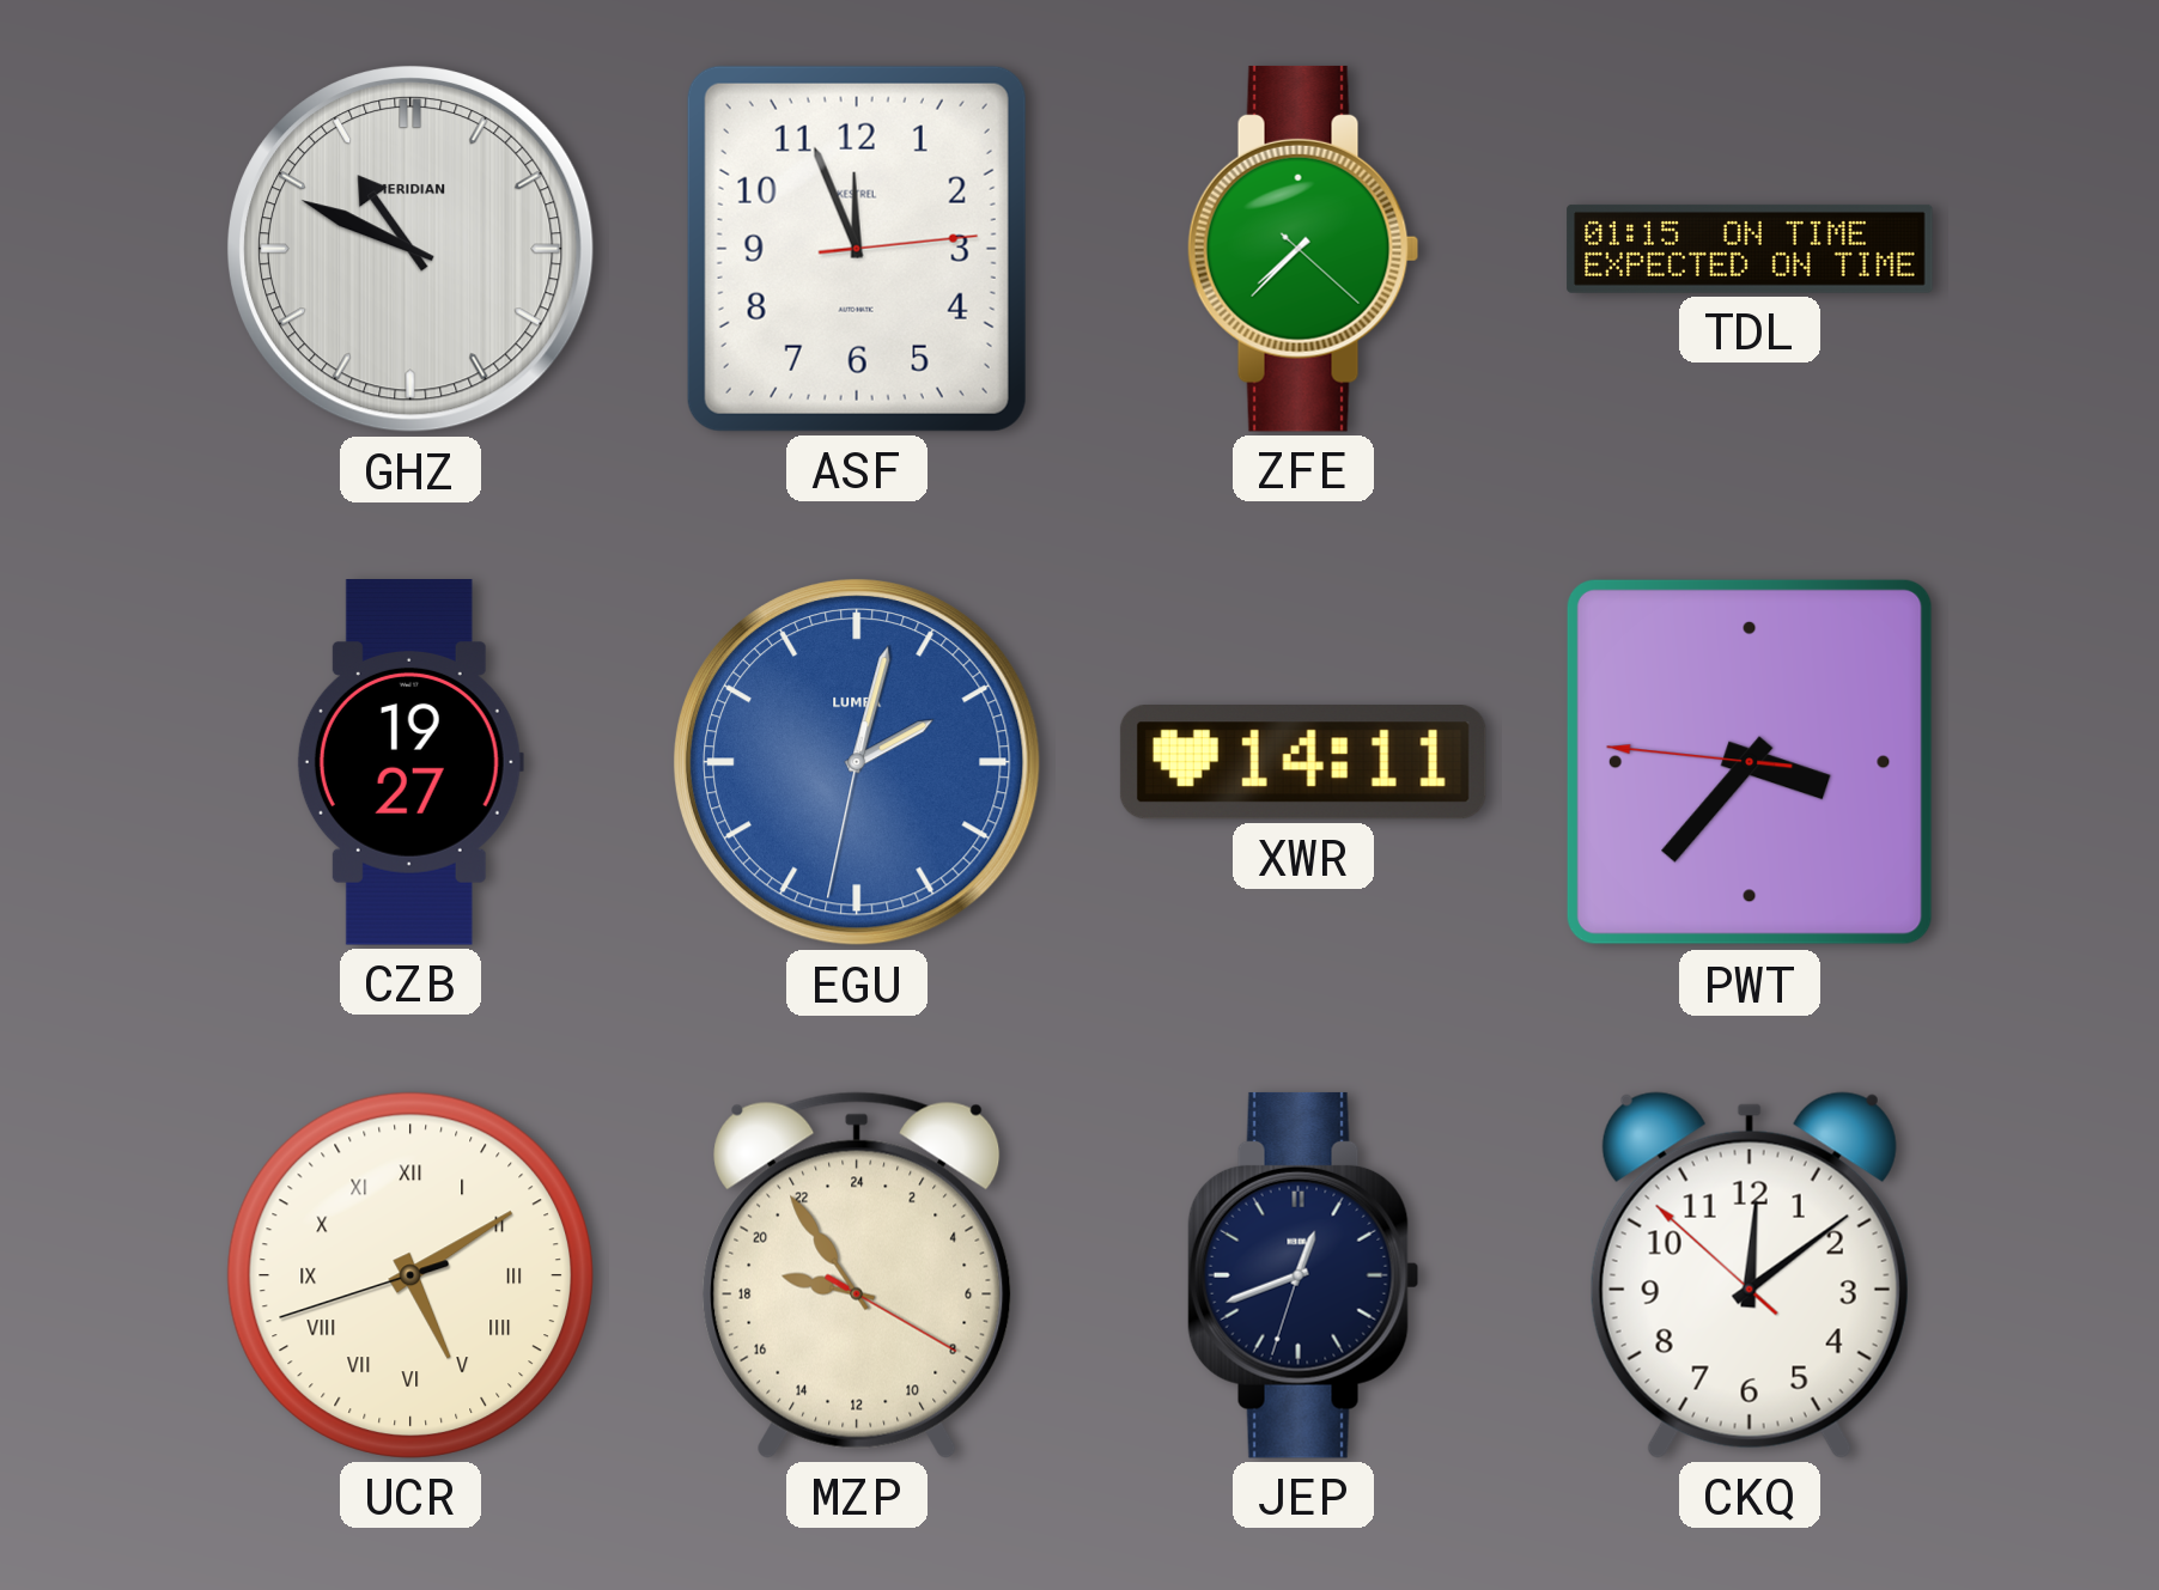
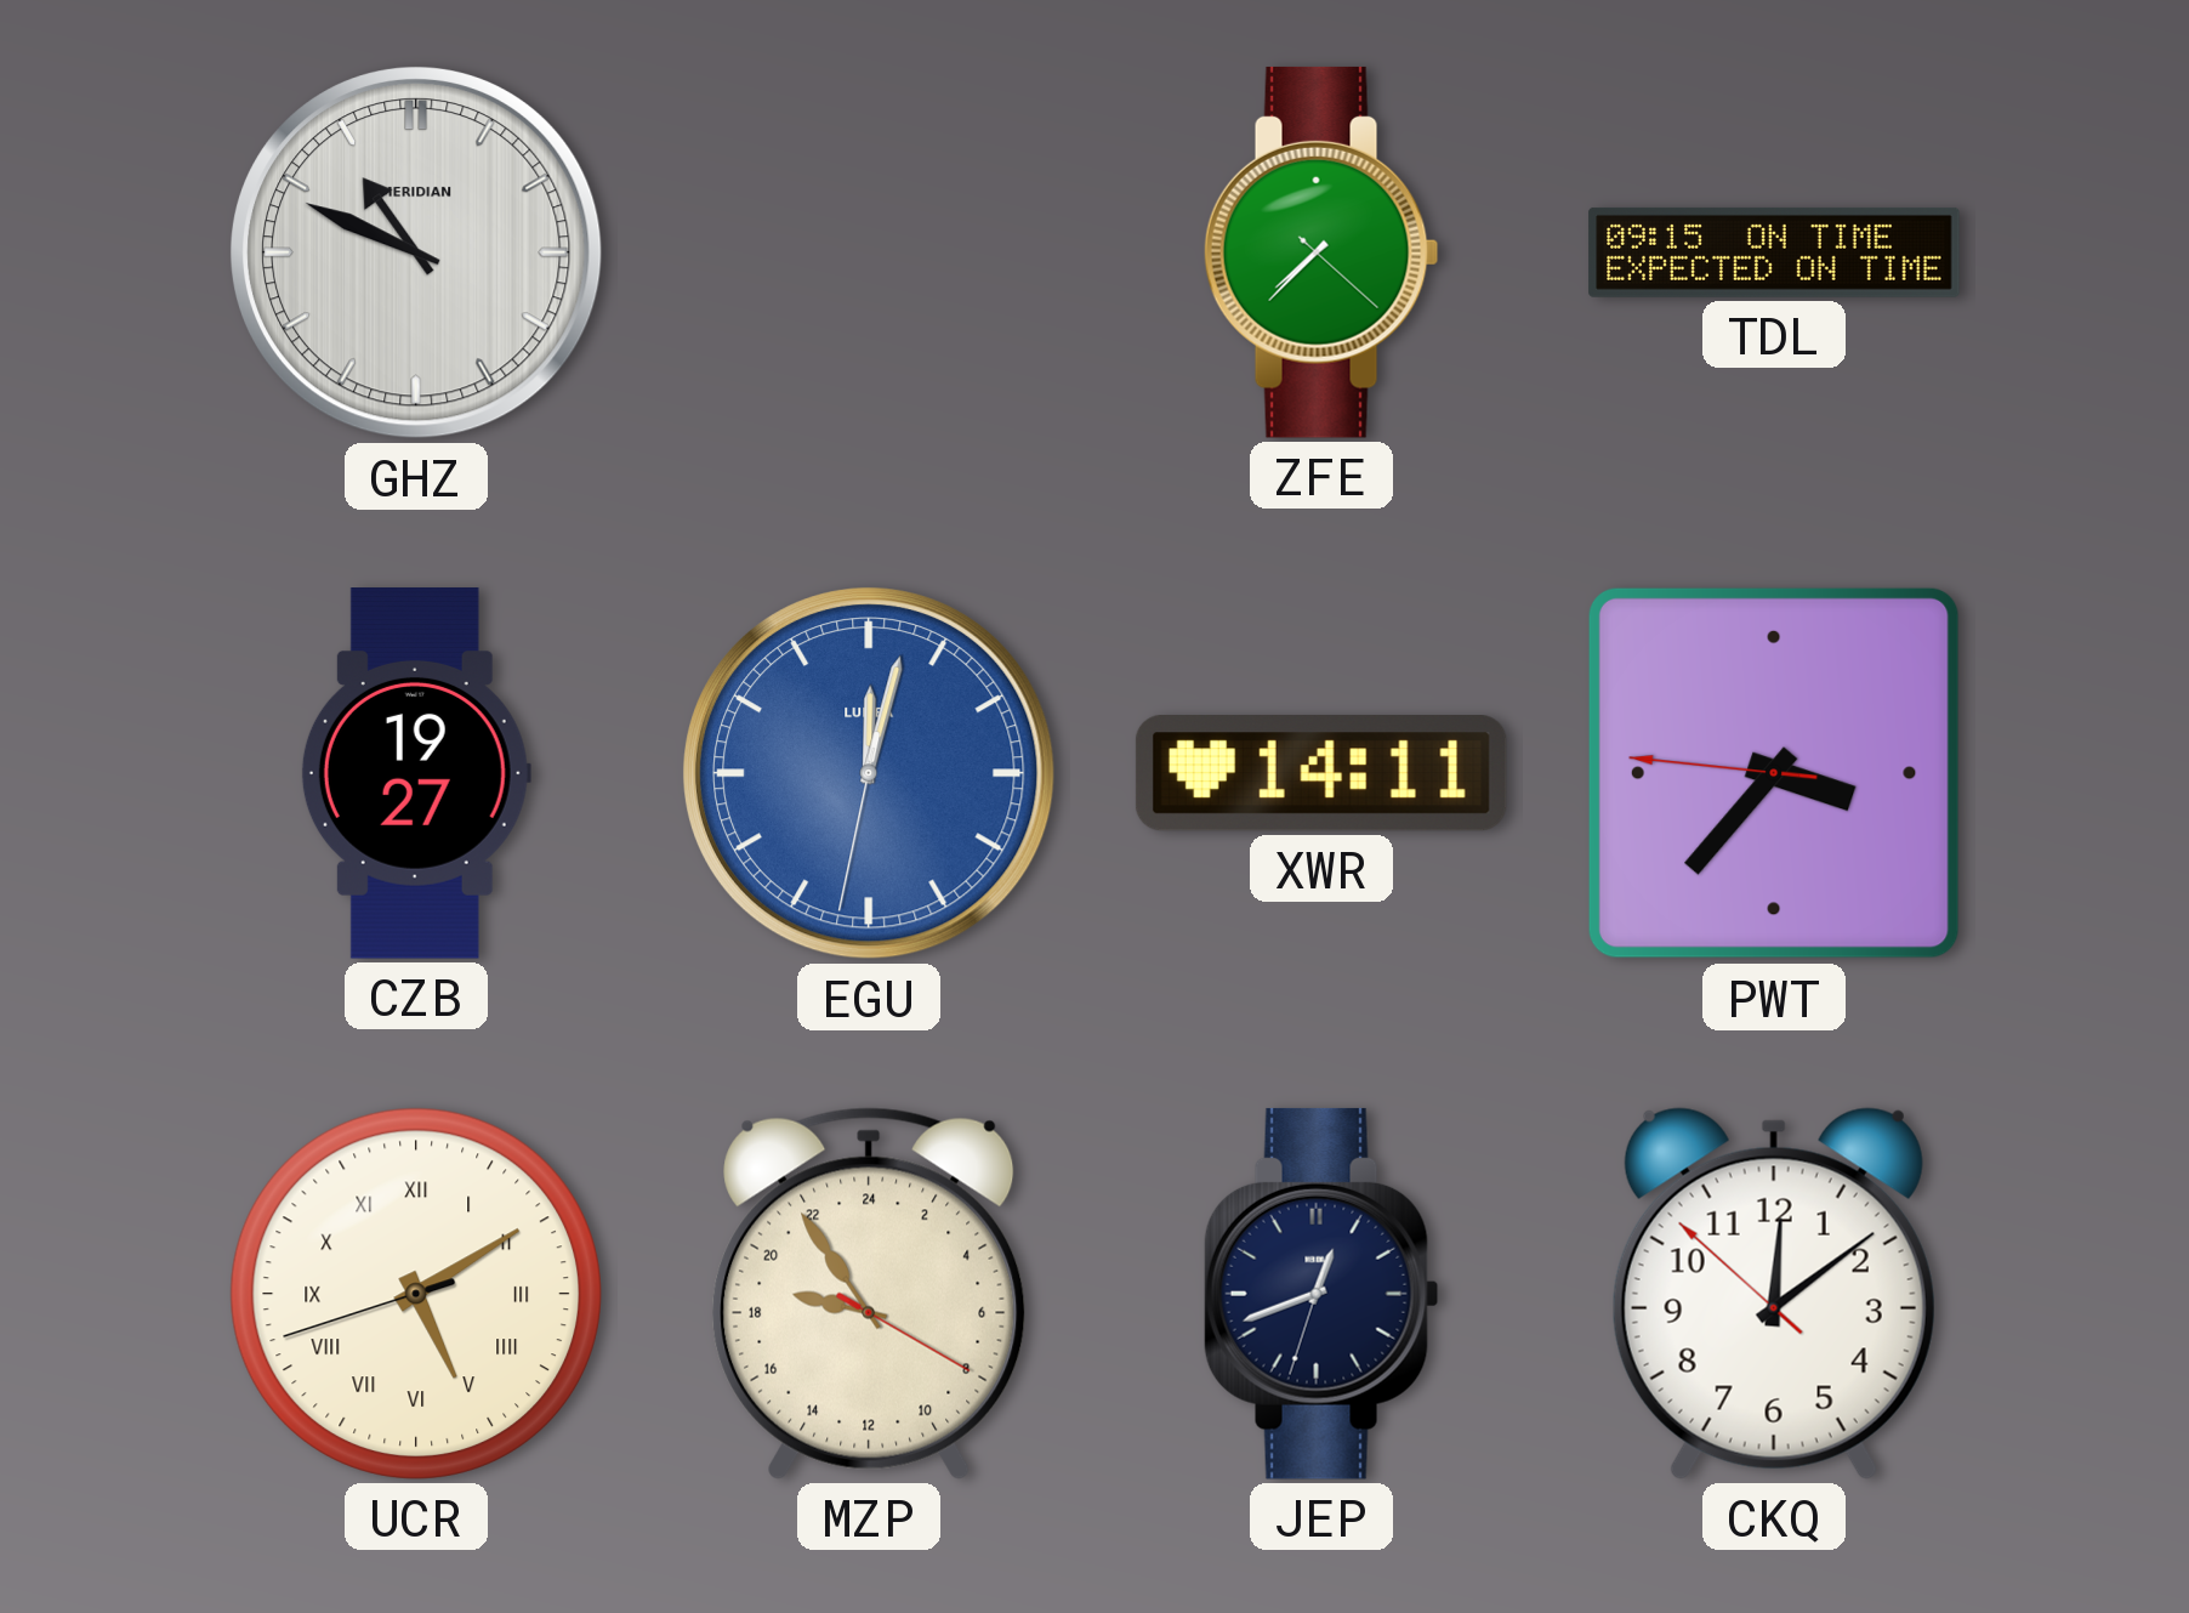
ASF: 11:56 -> none (857, 249)
TDL: 01:15 -> 09:15 (1774, 252)
EGU: 2:02 -> 12:02 (870, 774)
